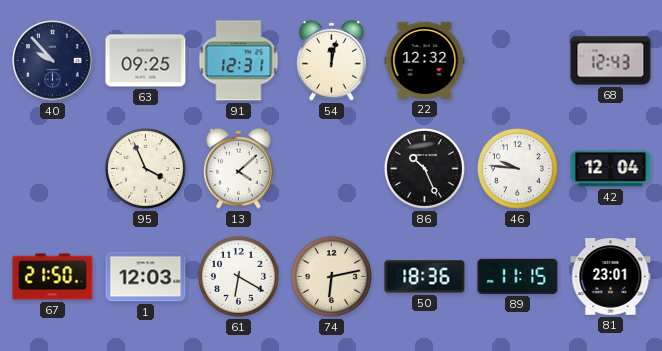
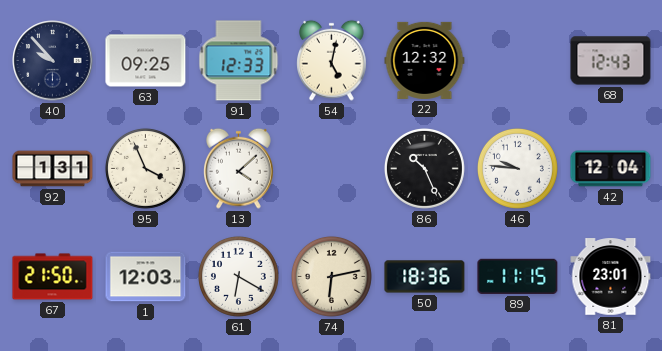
91: 12:31 -> 12:33 (239, 61)
54: 12:02 -> 5:02 (332, 60)
92: none -> 1:31 (53, 169)
